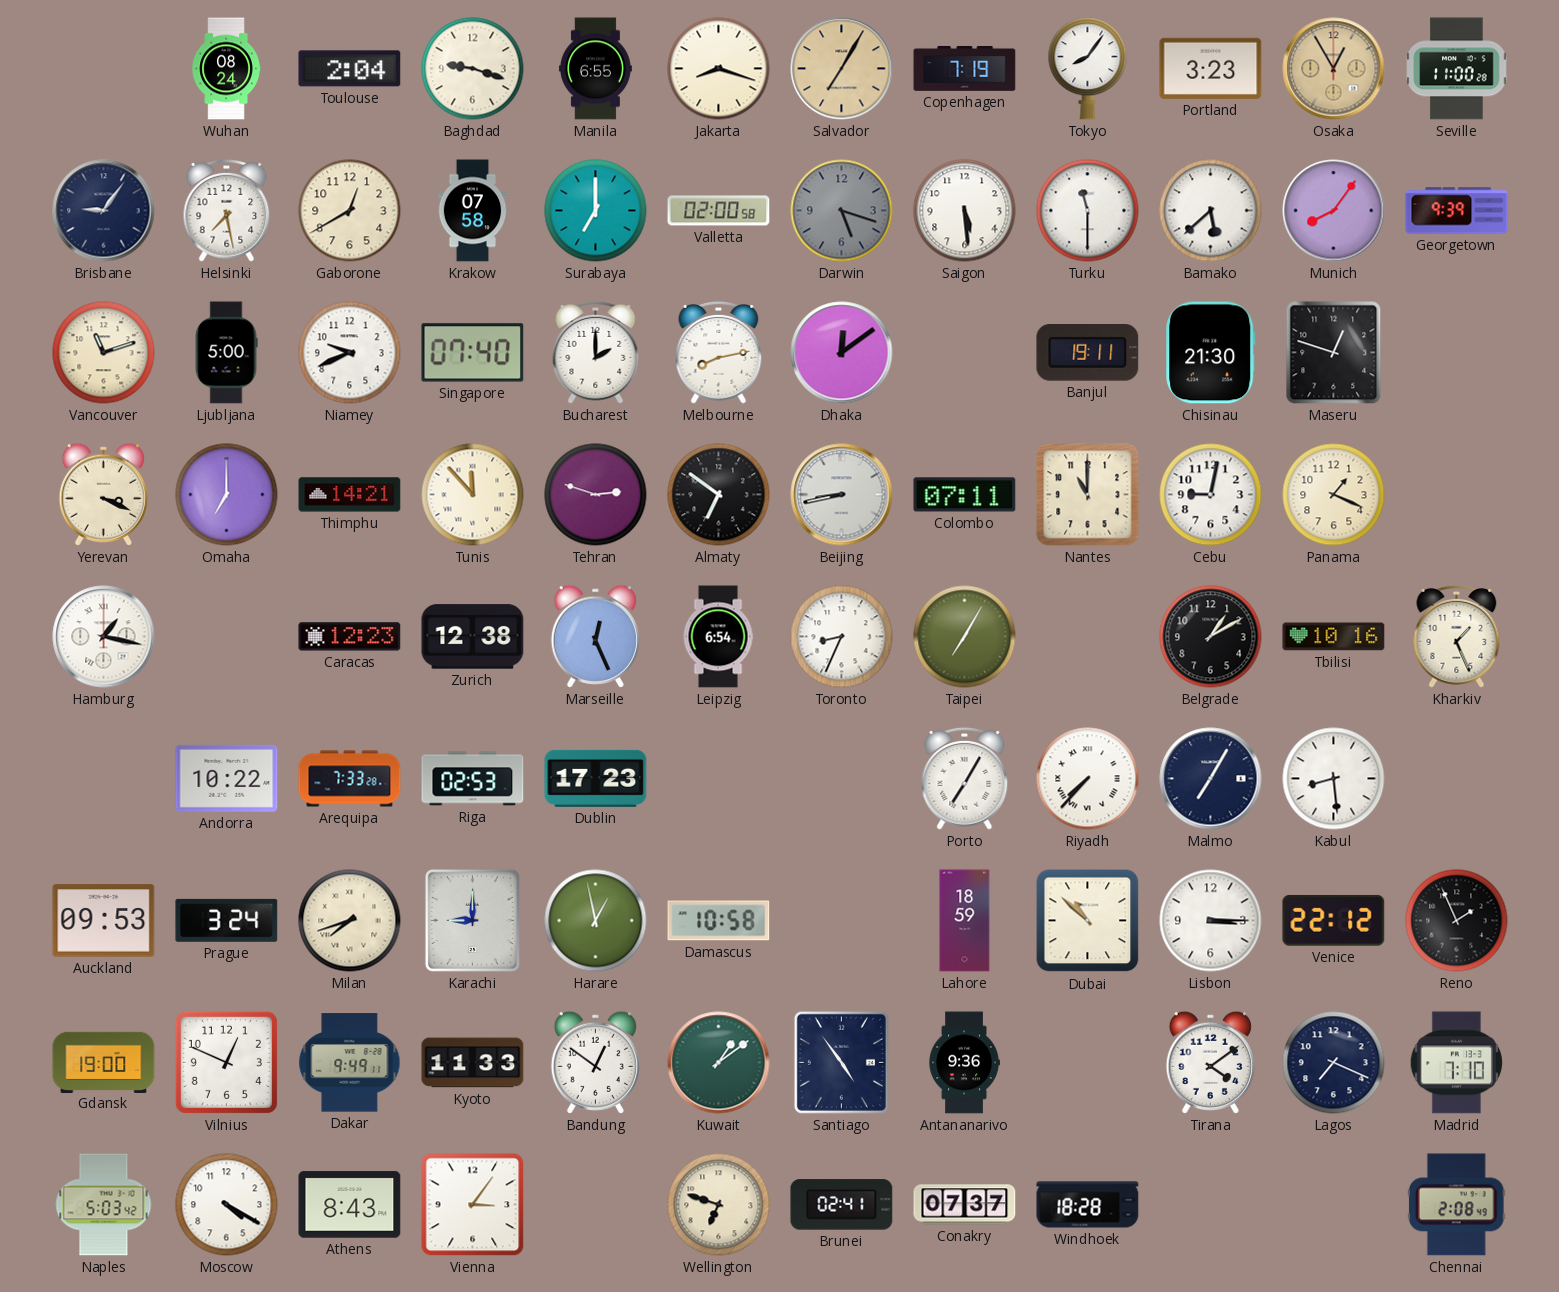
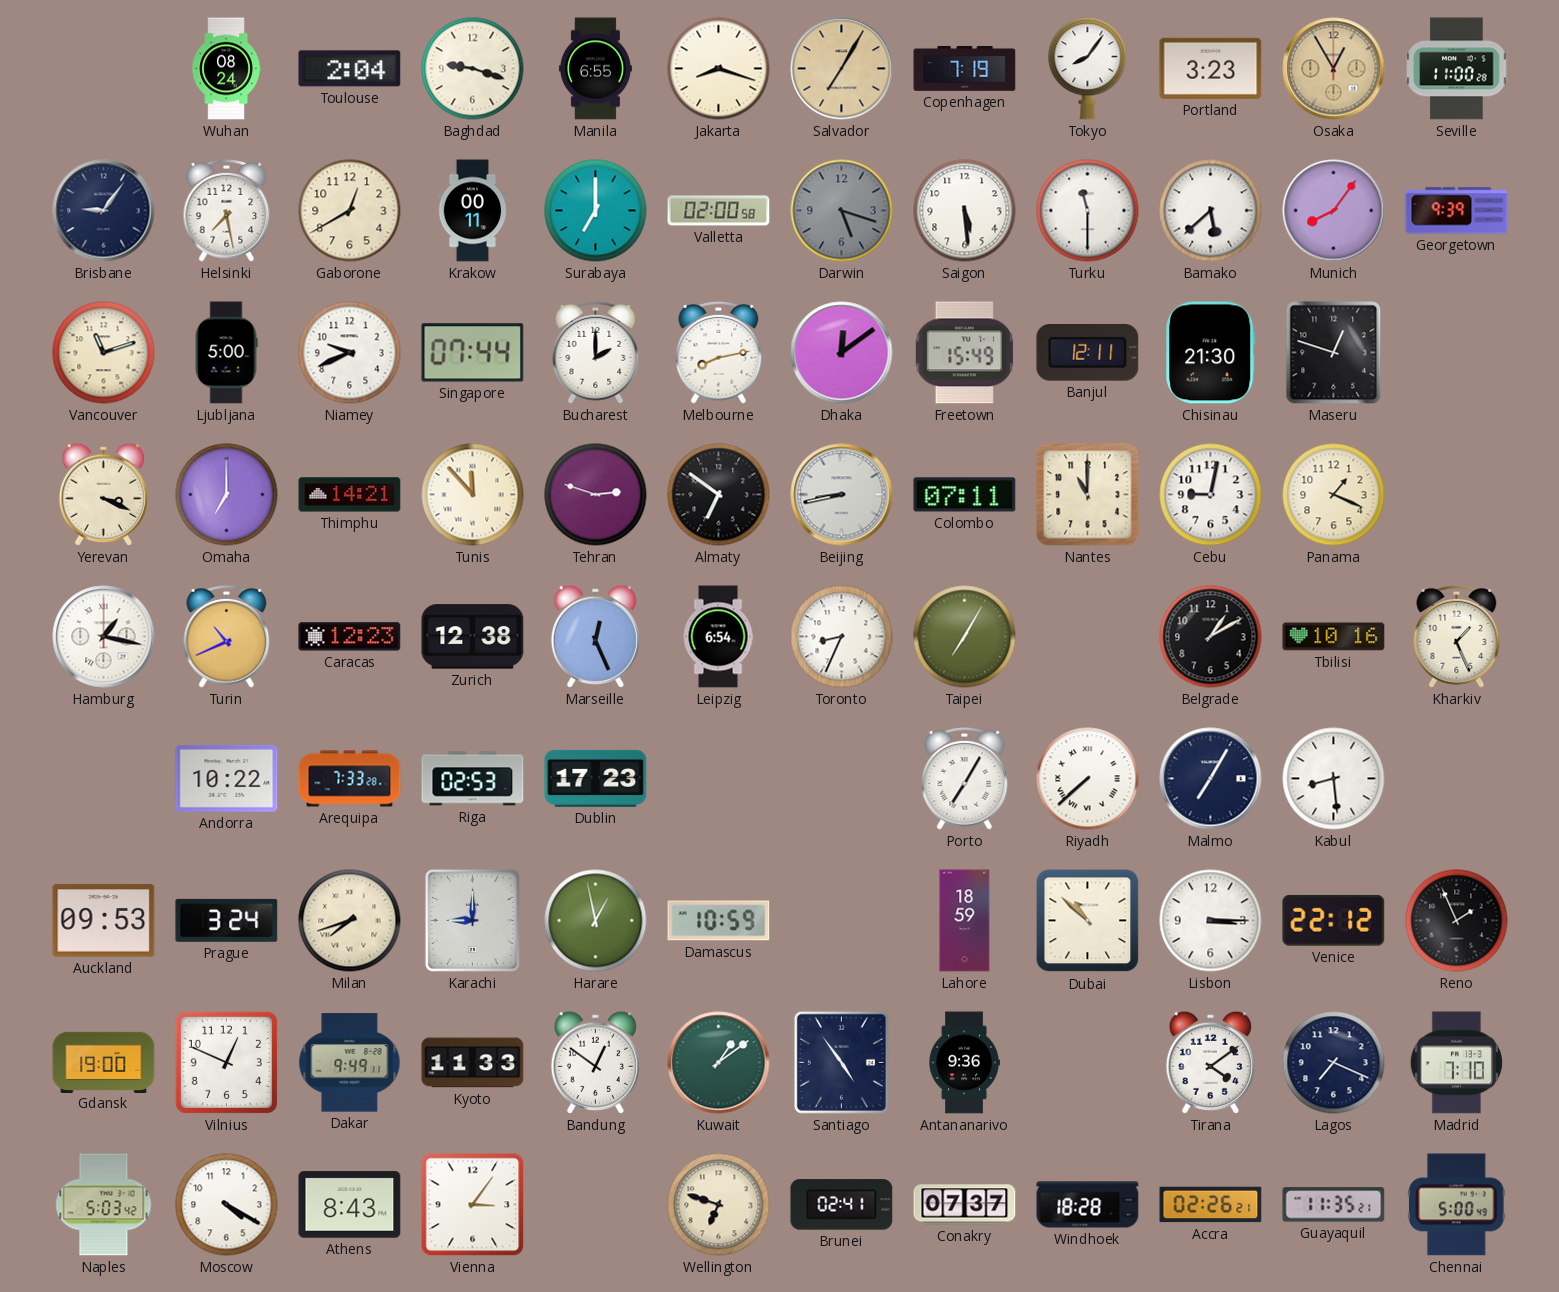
Krakow: 07:58 -> 00:11 (473, 211)
Singapore: 07:40 -> 07:44 (473, 353)
Freetown: none -> 15:49 (964, 353)
Banjul: 19:11 -> 12:11 (1088, 353)
Turin: none -> 10:41 (227, 637)
Riyadh: 7:37 -> 7:38 (1088, 779)
Damascus: 10:58 -> 10:59 (719, 921)
Accra: none -> 02:26 (1211, 1205)
Guayaquil: none -> 11:35 (1334, 1205)
Chennai: 2:08 -> 5:00 (1457, 1205)
